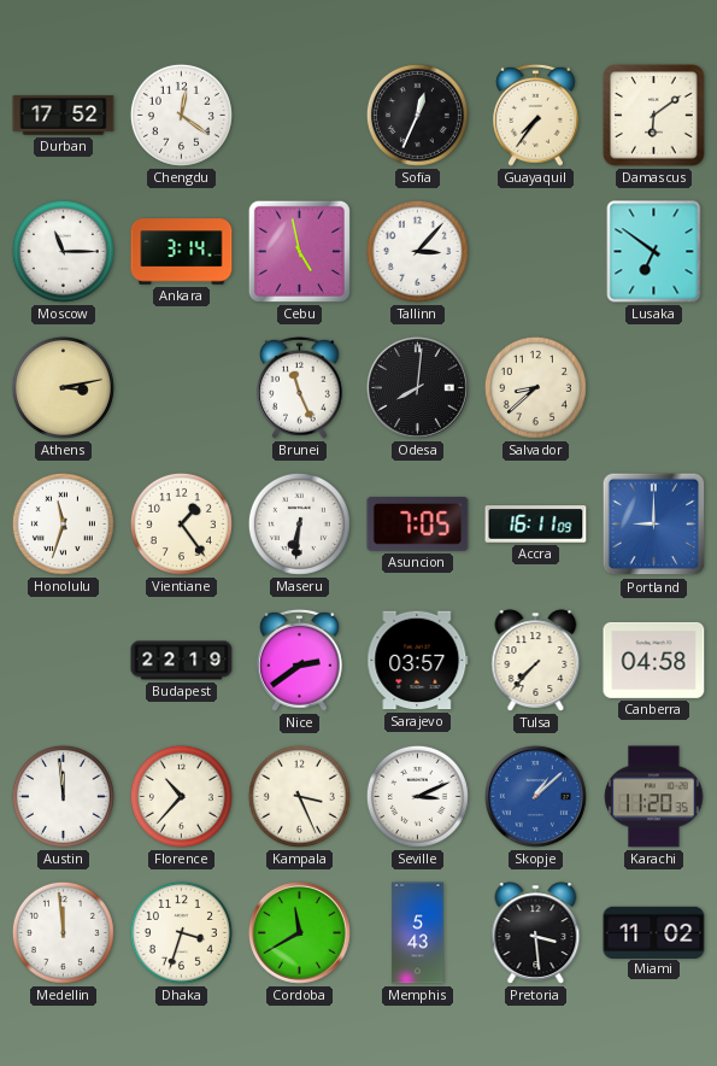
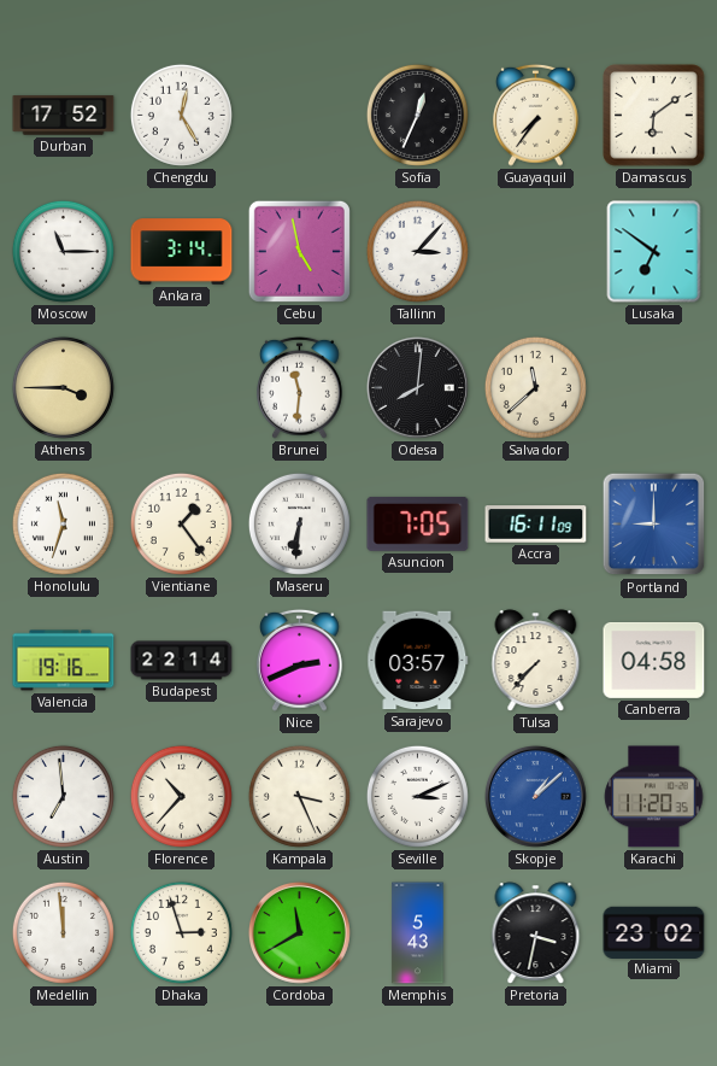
Chengdu: 12:21 -> 12:25 (181, 115)
Athens: 3:13 -> 3:45 (63, 387)
Brunei: 11:26 -> 11:31 (300, 387)
Salvador: 8:38 -> 11:38 (535, 387)
Valencia: none -> 19:16 (64, 661)
Budapest: 22:19 -> 22:14 (182, 661)
Nice: 2:39 -> 2:41 (300, 660)
Austin: 11:59 -> 6:59 (63, 796)
Dhaka: 3:33 -> 2:57 (181, 932)
Pretoria: 3:29 -> 3:32 (536, 933)
Miami: 11:02 -> 23:02 (654, 932)
